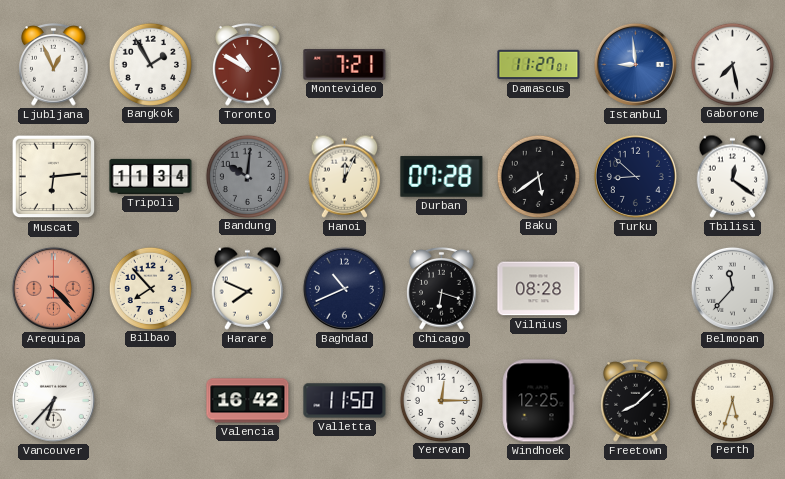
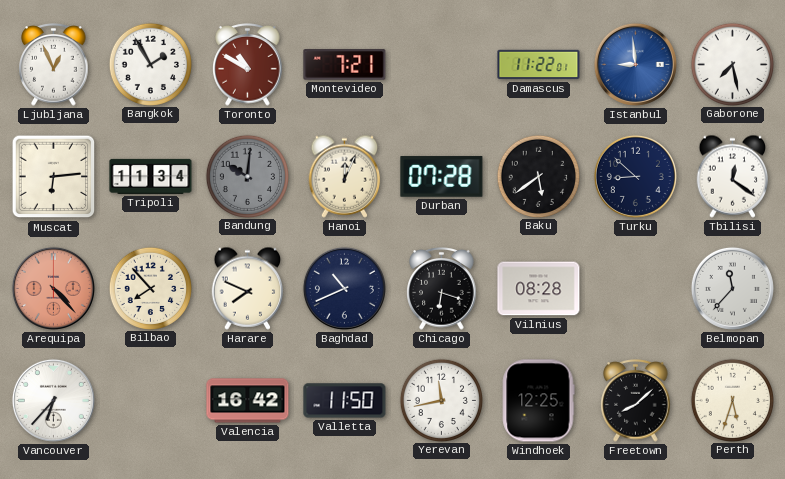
Damascus: 11:27 -> 11:22 (539, 65)
Yerevan: 12:15 -> 11:43 (441, 400)
